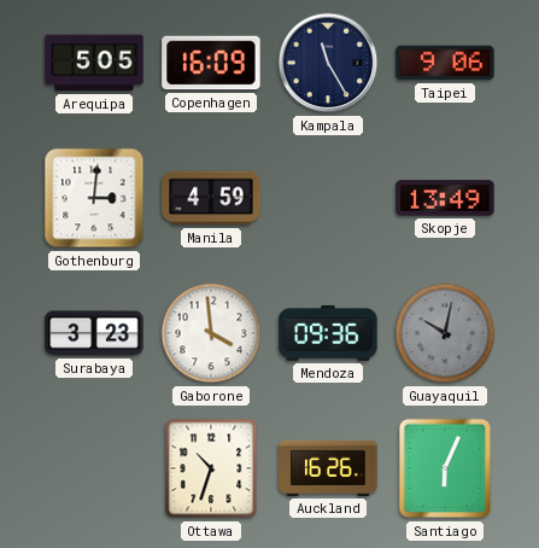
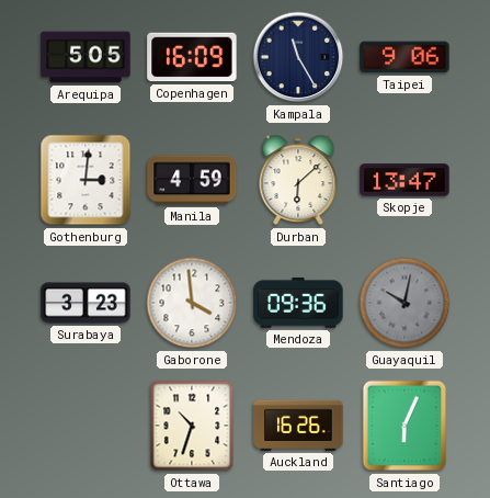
Durban: none -> 6:08 (298, 180)
Skopje: 13:49 -> 13:47 (404, 180)
